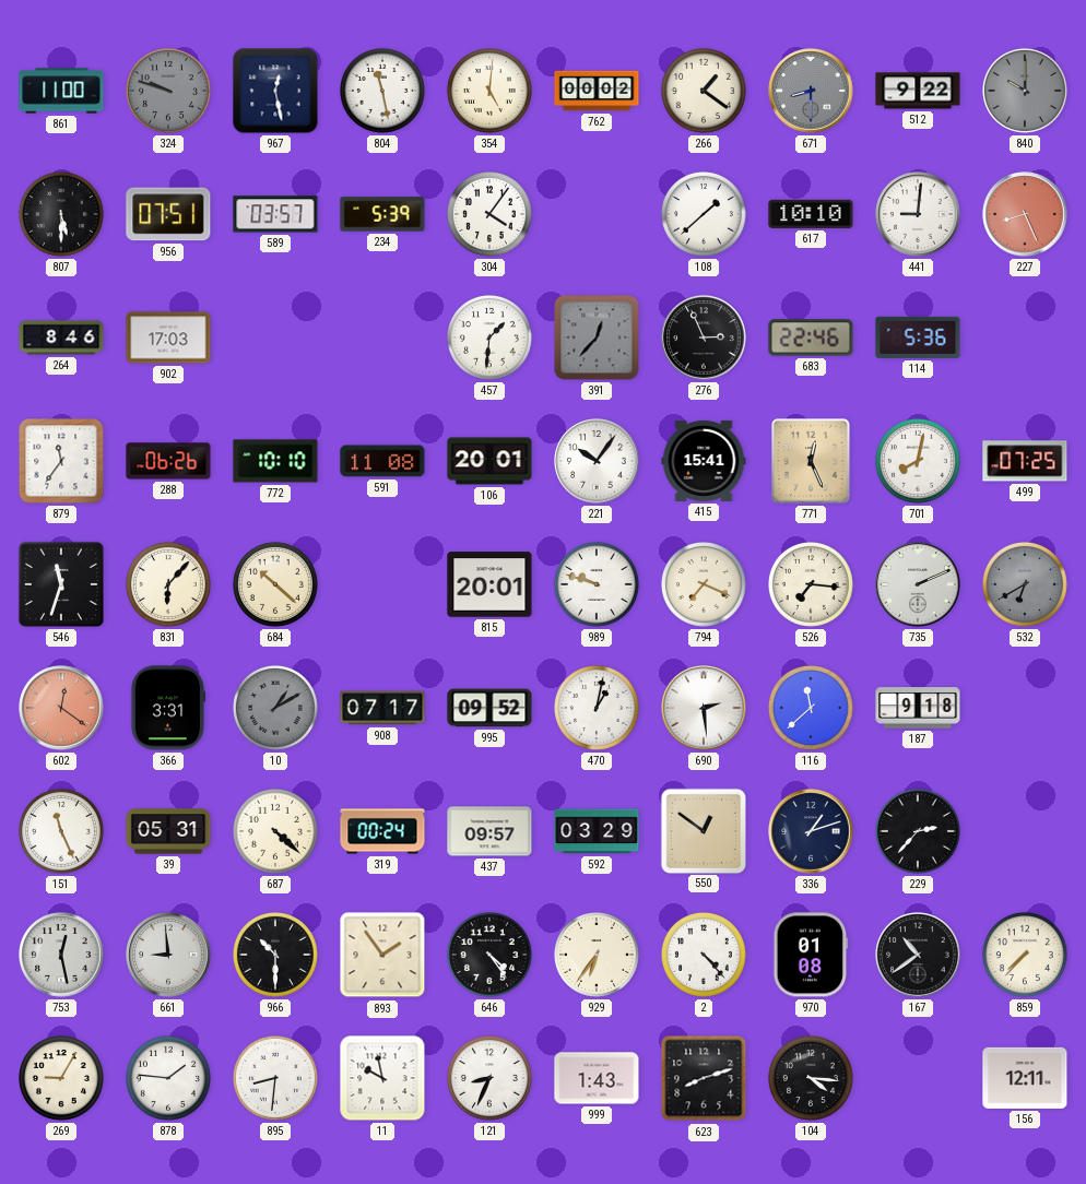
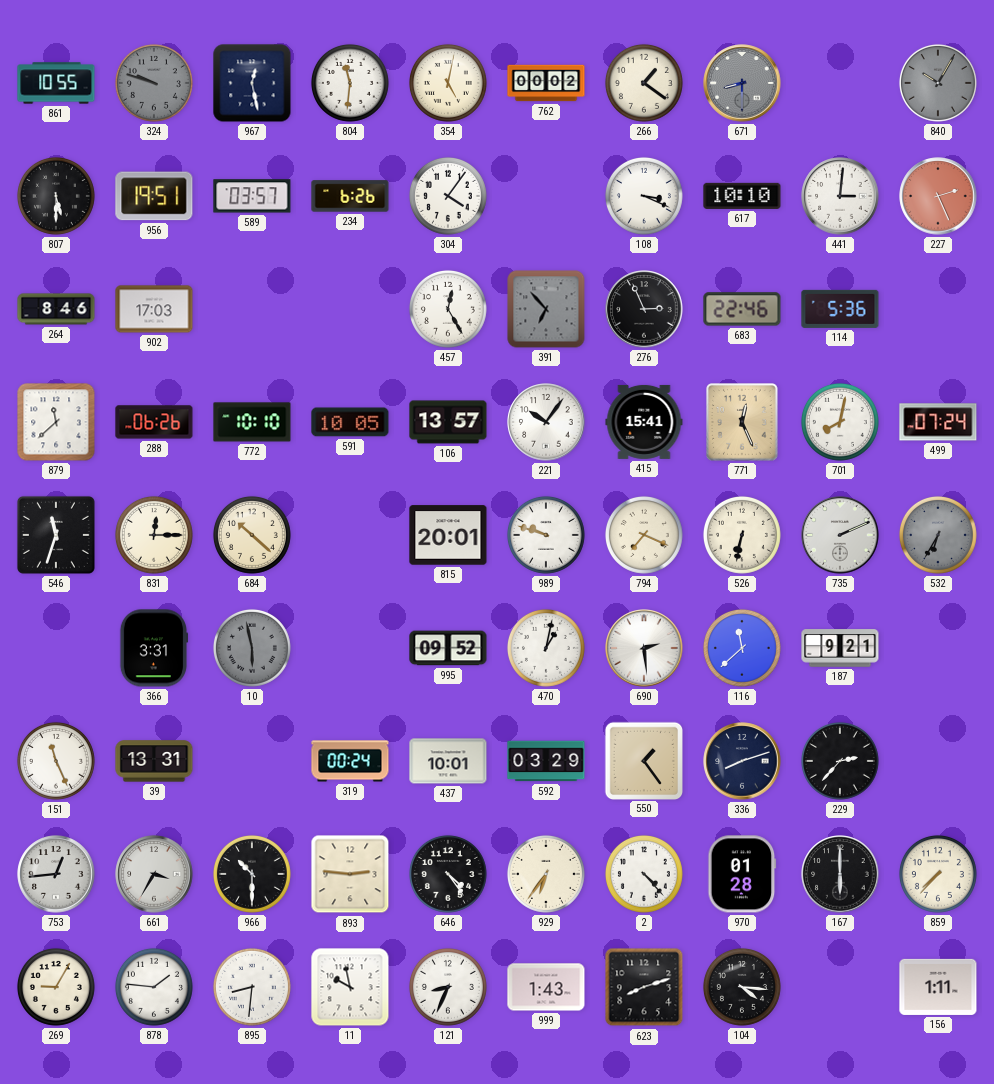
861: 11:00 -> 10:55 (56, 83)
804: 11:28 -> 11:31 (350, 83)
354: 5:01 -> 5:02 (448, 83)
512: 9:22 -> none (918, 91)
840: 10:00 -> 10:05 (938, 83)
956: 07:51 -> 19:51 (154, 196)
234: 5:39 -> 6:26 (350, 196)
108: 1:38 -> 3:19 (644, 196)
441: 9:01 -> 3:01 (840, 196)
227: 8:26 -> 2:26 (938, 196)
457: 1:31 -> 12:25 (448, 309)
391: 12:37 -> 6:53 (546, 309)
879: 11:36 -> 11:38 (56, 422)
591: 11:08 -> 10:05 (350, 422)
106: 20:01 -> 13:57 (448, 422)
499: 07:25 -> 07:24 (938, 422)
831: 6:07 -> 12:15 (154, 535)
526: 7:16 -> 6:32 (742, 535)
532: 6:40 -> 6:35 (938, 535)
602: 12:21 -> none (61, 708)
10: 1:10 -> 5:58 (252, 648)
908: 07:17 -> none (382, 708)
187: 9:18 -> 9:21 (840, 648)
39: 05:31 -> 13:31 (154, 761)
687: 4:22 -> none (275, 831)
437: 09:57 -> 10:01 (448, 761)
550: 12:51 -> 1:24 (643, 760)
336: 1:12 -> 8:12 (742, 761)
753: 12:28 -> 12:44 (56, 874)
661: 8:59 -> 3:35 (154, 874)
893: 1:54 -> 2:46 (350, 874)
970: 01:08 -> 01:28 (742, 874)
167: 10:39 -> 6:00 (840, 874)
156: 12:11 -> 1:11 (938, 987)
